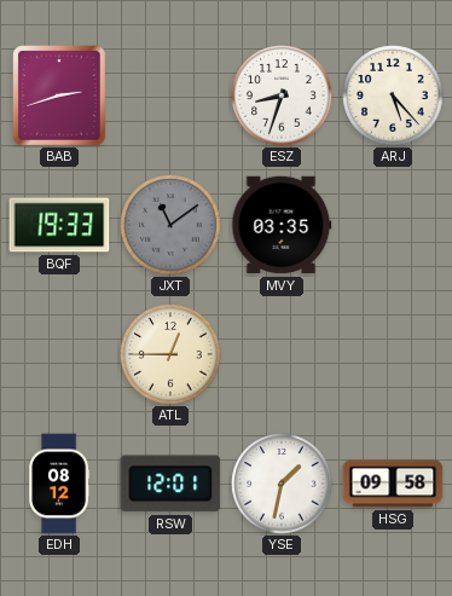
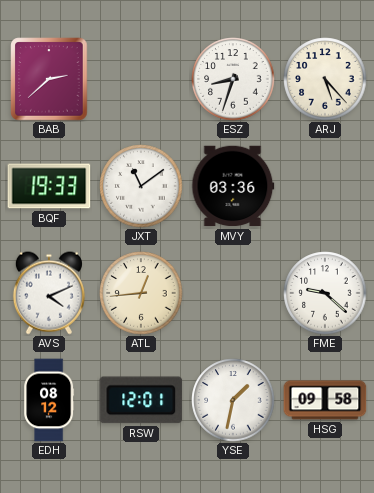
BAB: 2:42 -> 2:38 (49, 79)
JXT dial: grey -> white (141, 186)
MVY: 03:35 -> 03:36 (233, 186)
AVS: none -> 4:11 (49, 293)
ATL: 12:45 -> 12:44 (141, 293)
FME: none -> 9:22 (325, 293)
